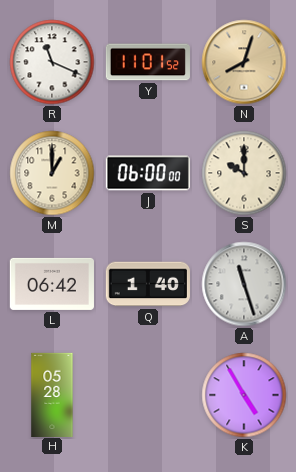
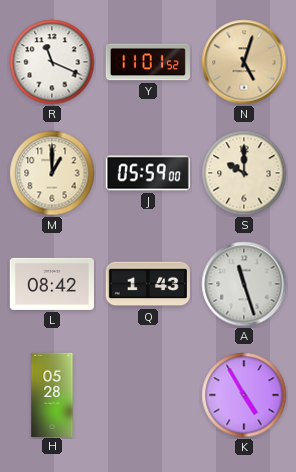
N: 8:03 -> 5:03 (244, 62)
J: 06:00 -> 05:59 (147, 173)
L: 06:42 -> 08:42 (52, 284)
Q: 1:40 -> 1:43 (148, 284)
